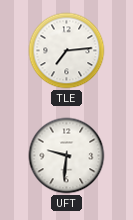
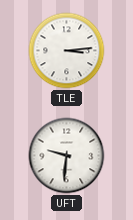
TLE: 7:14 -> 3:14 (67, 51)
